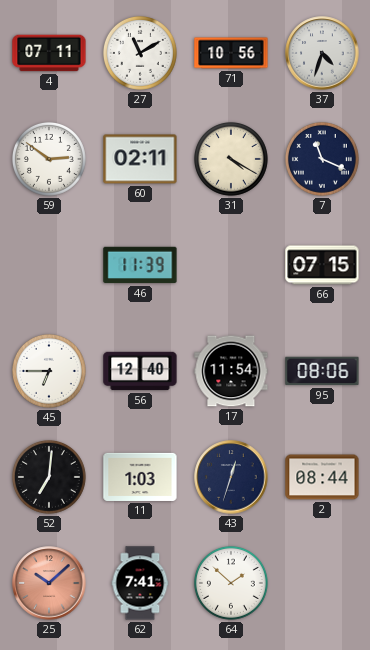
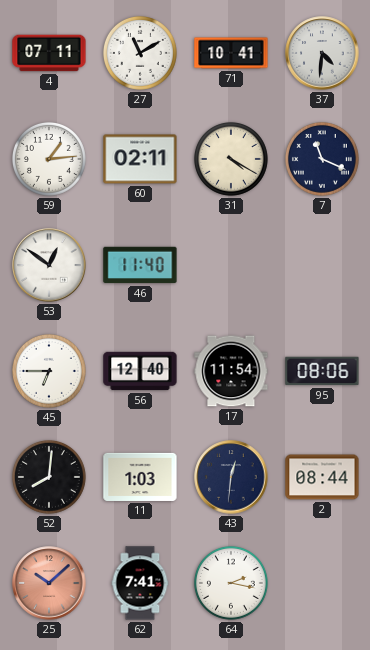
71: 10:56 -> 10:41 (231, 53)
37: 4:33 -> 4:31 (322, 53)
59: 2:51 -> 1:14 (49, 159)
53: none -> 12:51 (49, 265)
46: 11:39 -> 11:40 (140, 265)
66: 07:15 -> none (322, 265)
52: 7:01 -> 8:01 (49, 477)
43: 12:33 -> 12:31 (231, 477)
64: 1:52 -> 2:17 (231, 583)
